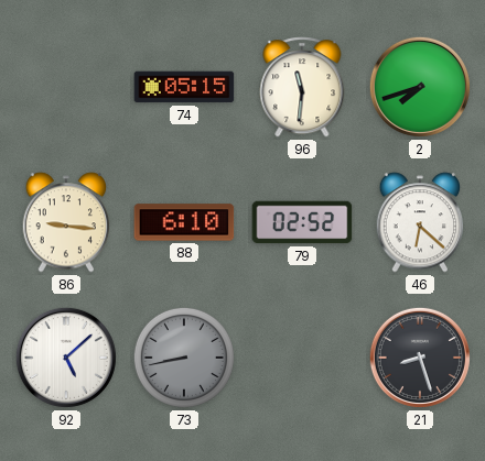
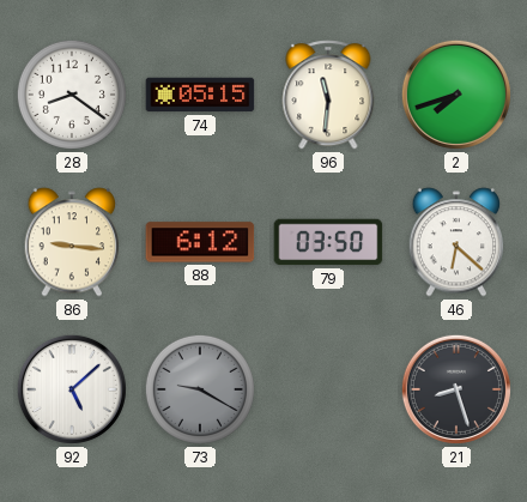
28: none -> 8:21 (72, 95)
88: 6:10 -> 6:12 (200, 242)
79: 02:52 -> 03:50 (328, 242)
73: 8:43 -> 9:20 (200, 389)
